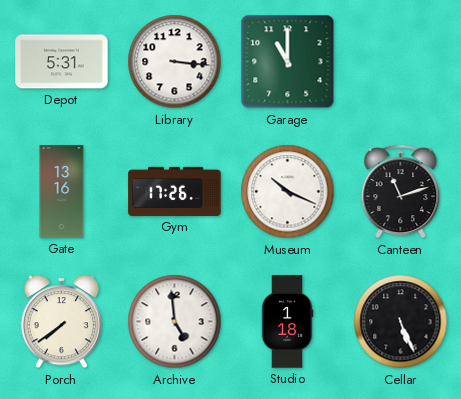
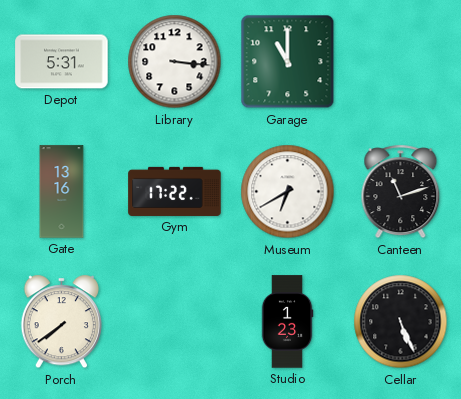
Gym: 17:26 -> 17:22 (175, 191)
Museum: 10:19 -> 6:40 (288, 192)
Archive: 4:59 -> none (175, 322)
Studio: 1:18 -> 1:23 (287, 322)
